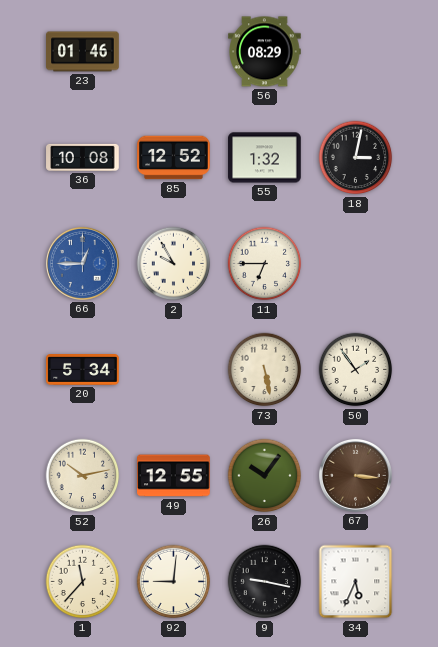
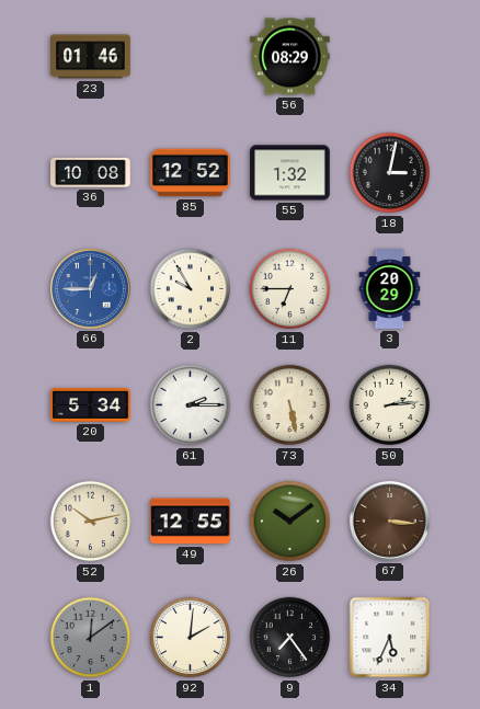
3: none -> 20:29 (390, 289)
61: none -> 2:15 (191, 405)
50: 1:54 -> 2:14 (390, 405)
26: 10:06 -> 10:09 (290, 522)
1: 11:37 -> 12:09 (91, 638)
1 dial: cream -> grey (91, 638)
92: 9:01 -> 2:01 (191, 638)
9: 9:17 -> 7:24 (290, 638)
